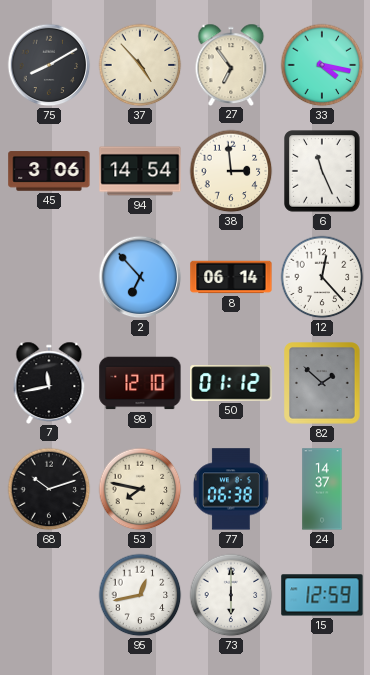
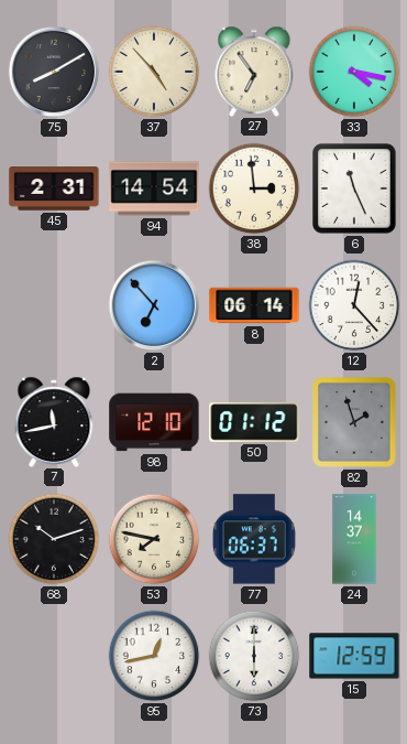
45: 3:06 -> 2:31 (54, 188)
82: 1:52 -> 1:57 (355, 422)
77: 06:38 -> 06:37 (254, 539)
